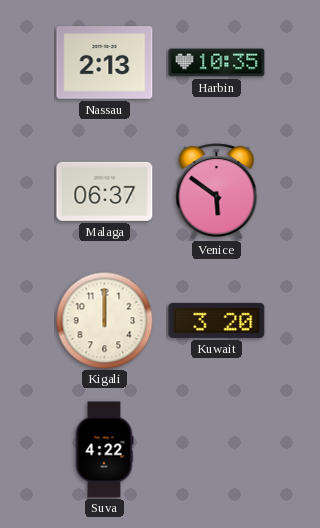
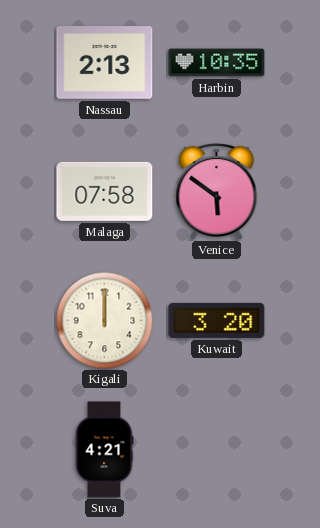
Malaga: 06:37 -> 07:58 (105, 191)
Suva: 4:22 -> 4:21 (104, 450)
